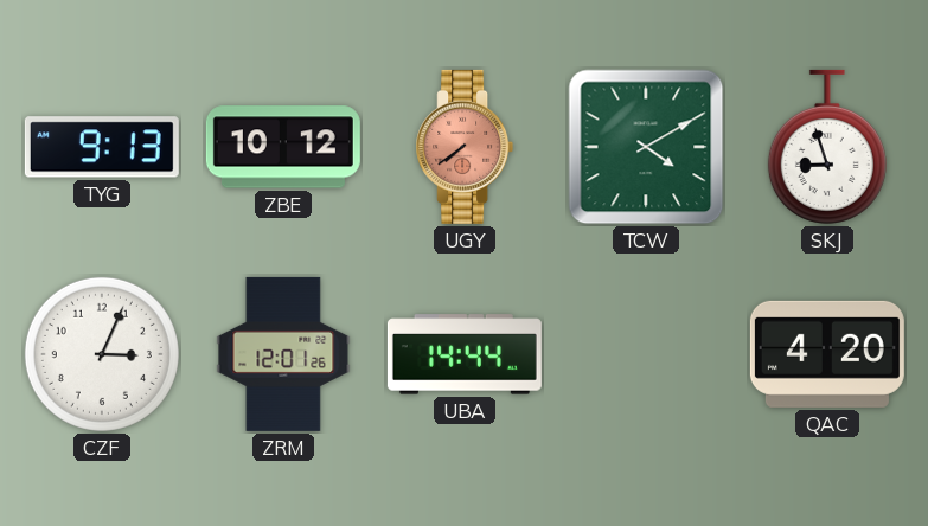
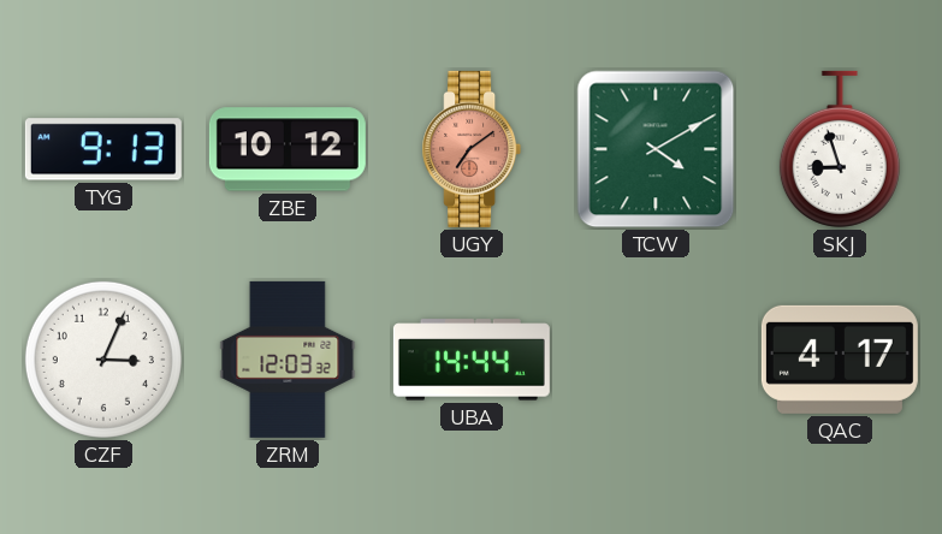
UGY: 7:39 -> 7:09 (472, 149)
ZRM: 12:01 -> 12:03 (288, 360)
QAC: 4:20 -> 4:17 (840, 360)
